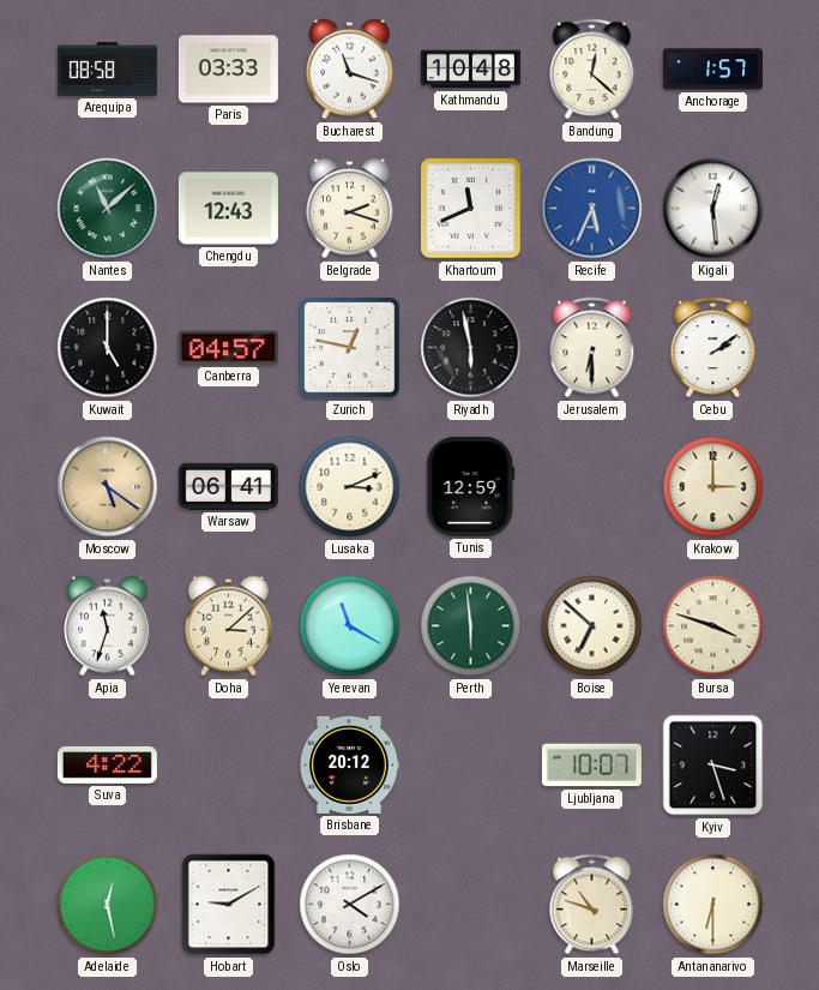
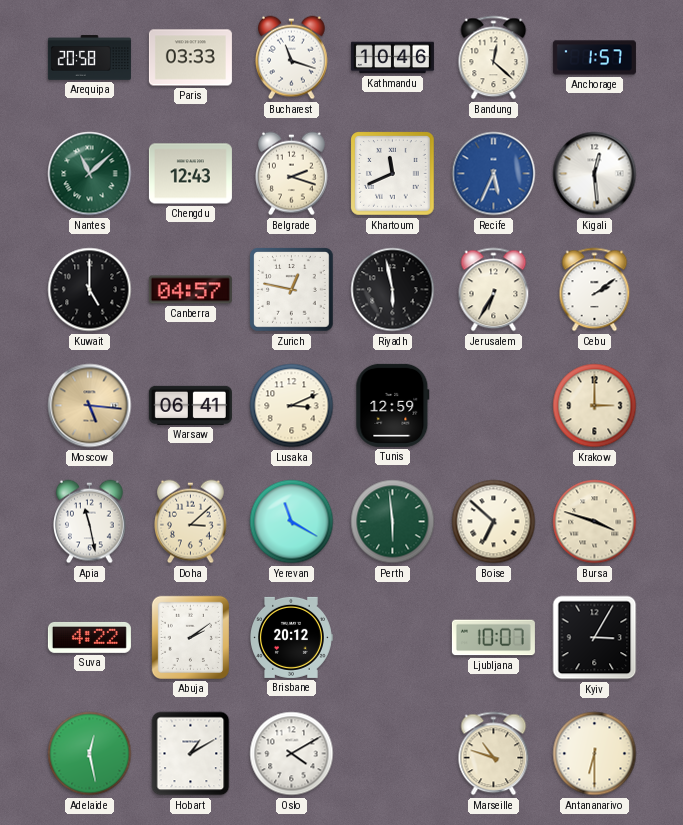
Arequipa: 08:58 -> 20:58 (89, 58)
Kathmandu: 10:48 -> 10:46 (392, 58)
Jerusalem: 6:30 -> 6:35 (494, 290)
Moscow: 5:21 -> 5:16 (90, 406)
Apia: 11:33 -> 11:28 (90, 522)
Abuja: none -> 2:09 (190, 637)
Kyiv: 3:27 -> 3:05 (595, 638)
Hobart: 9:10 -> 1:10 (191, 754)
